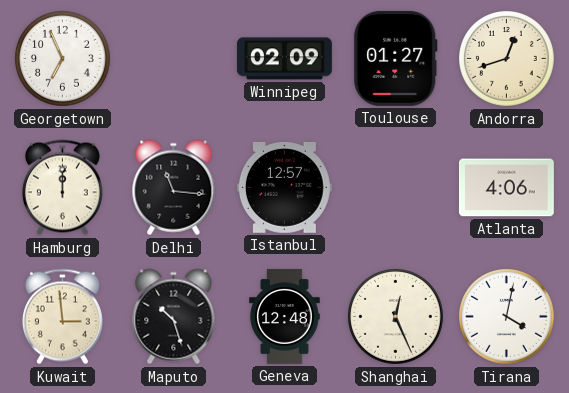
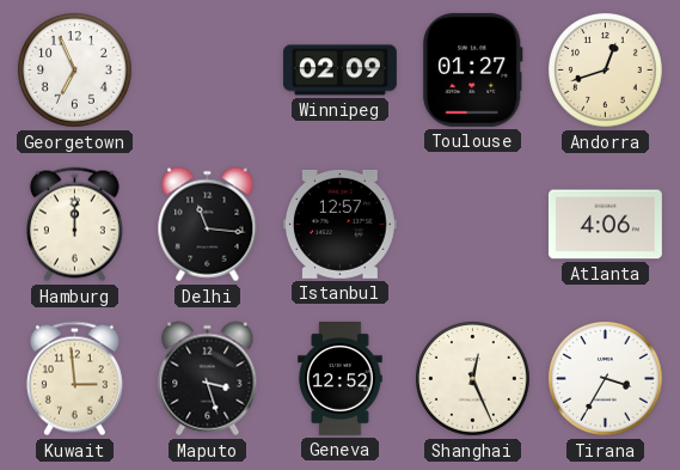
Maputo: 10:27 -> 3:27 (208, 379)
Geneva: 12:48 -> 12:52 (341, 378)
Tirana: 4:02 -> 3:35 (606, 379)
